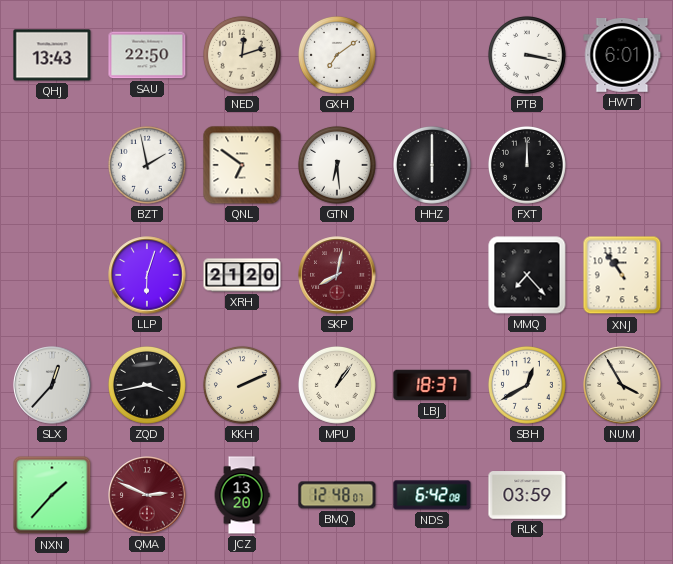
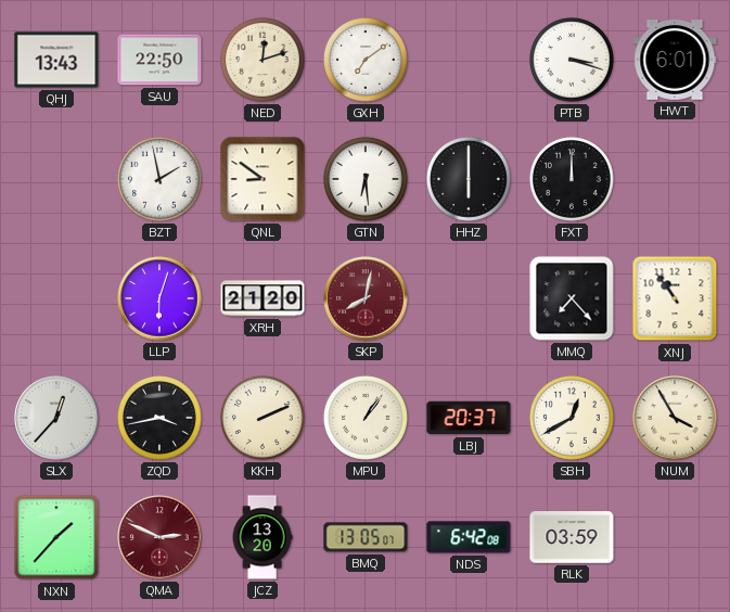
PTB: 3:17 -> 3:18 (572, 60)
QNL: 6:51 -> 8:51 (262, 179)
LBJ: 18:37 -> 20:37 (469, 418)
BMQ: 12:48 -> 13:05 (366, 537)
